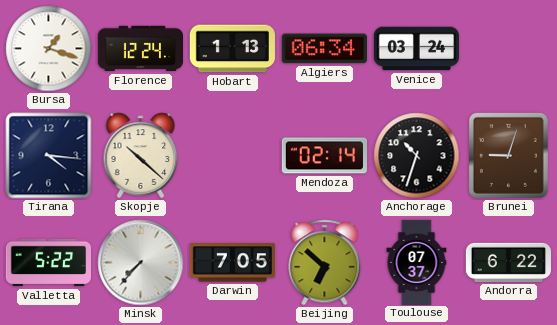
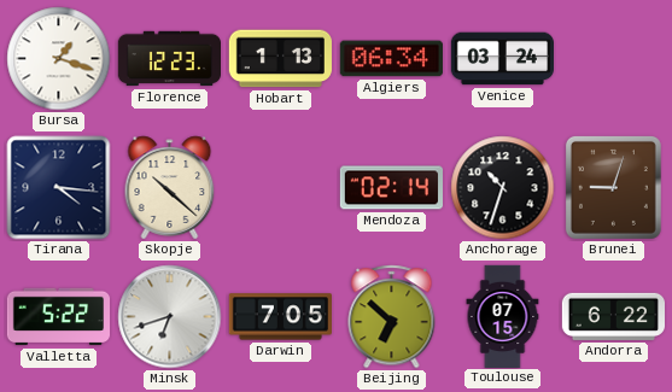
Florence: 12:24 -> 12:23 (169, 59)
Minsk: 7:37 -> 6:42 (170, 317)
Toulouse: 07:37 -> 07:15 (503, 316)
